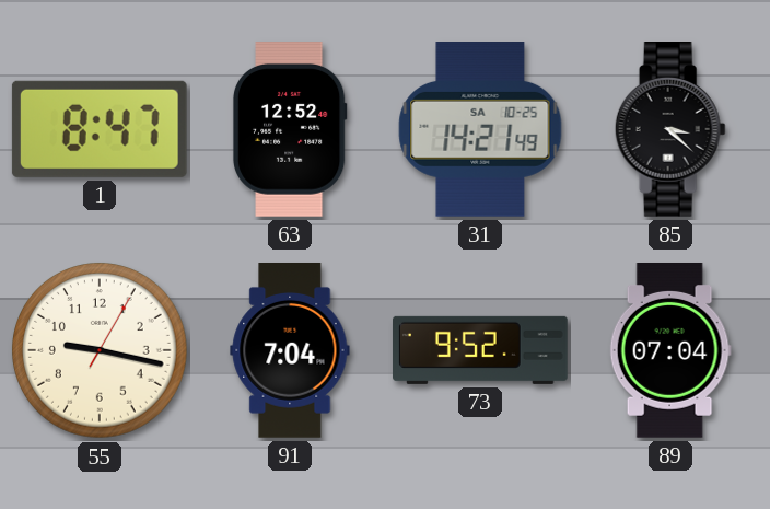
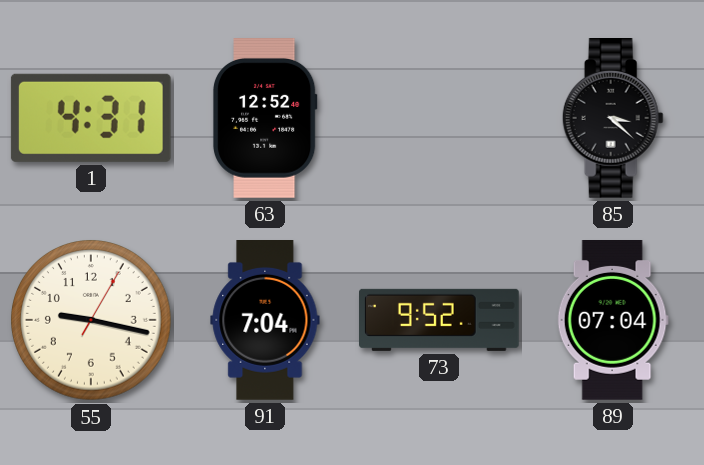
1: 8:47 -> 4:31 (91, 118)
31: 14:21 -> none (480, 130)
